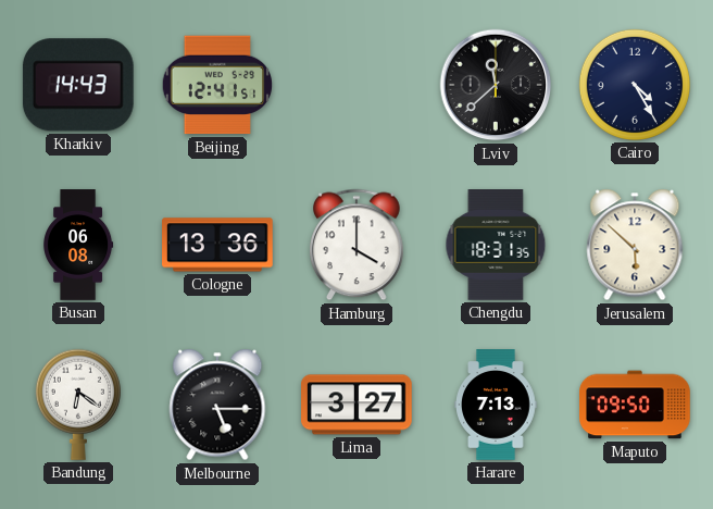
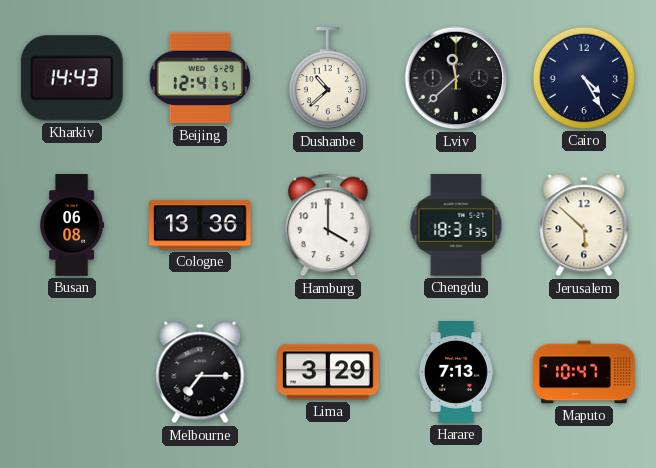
Dushanbe: none -> 10:38 (328, 79)
Bandung: 6:21 -> none (78, 405)
Melbourne: 5:15 -> 7:15 (200, 372)
Lima: 3:27 -> 3:29 (329, 372)
Maputo: 09:50 -> 10:47 (585, 372)
